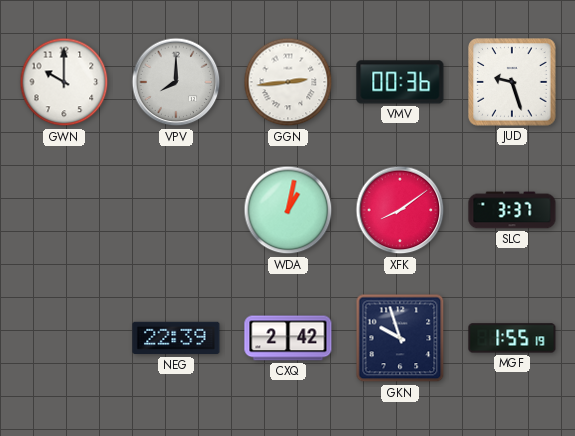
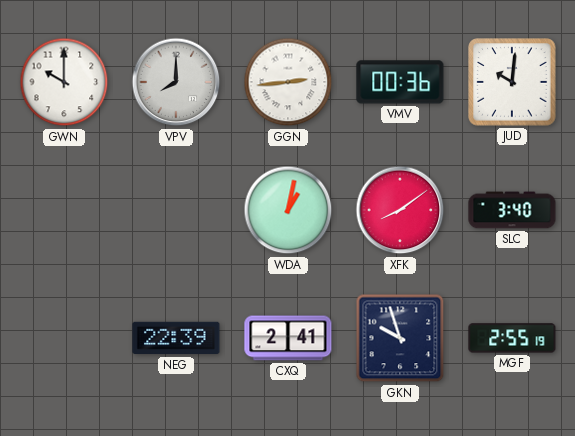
JUD: 9:27 -> 10:01 (512, 82)
SLC: 3:37 -> 3:40 (512, 210)
CXQ: 2:42 -> 2:41 (288, 338)
MGF: 1:55 -> 2:55 (512, 338)
